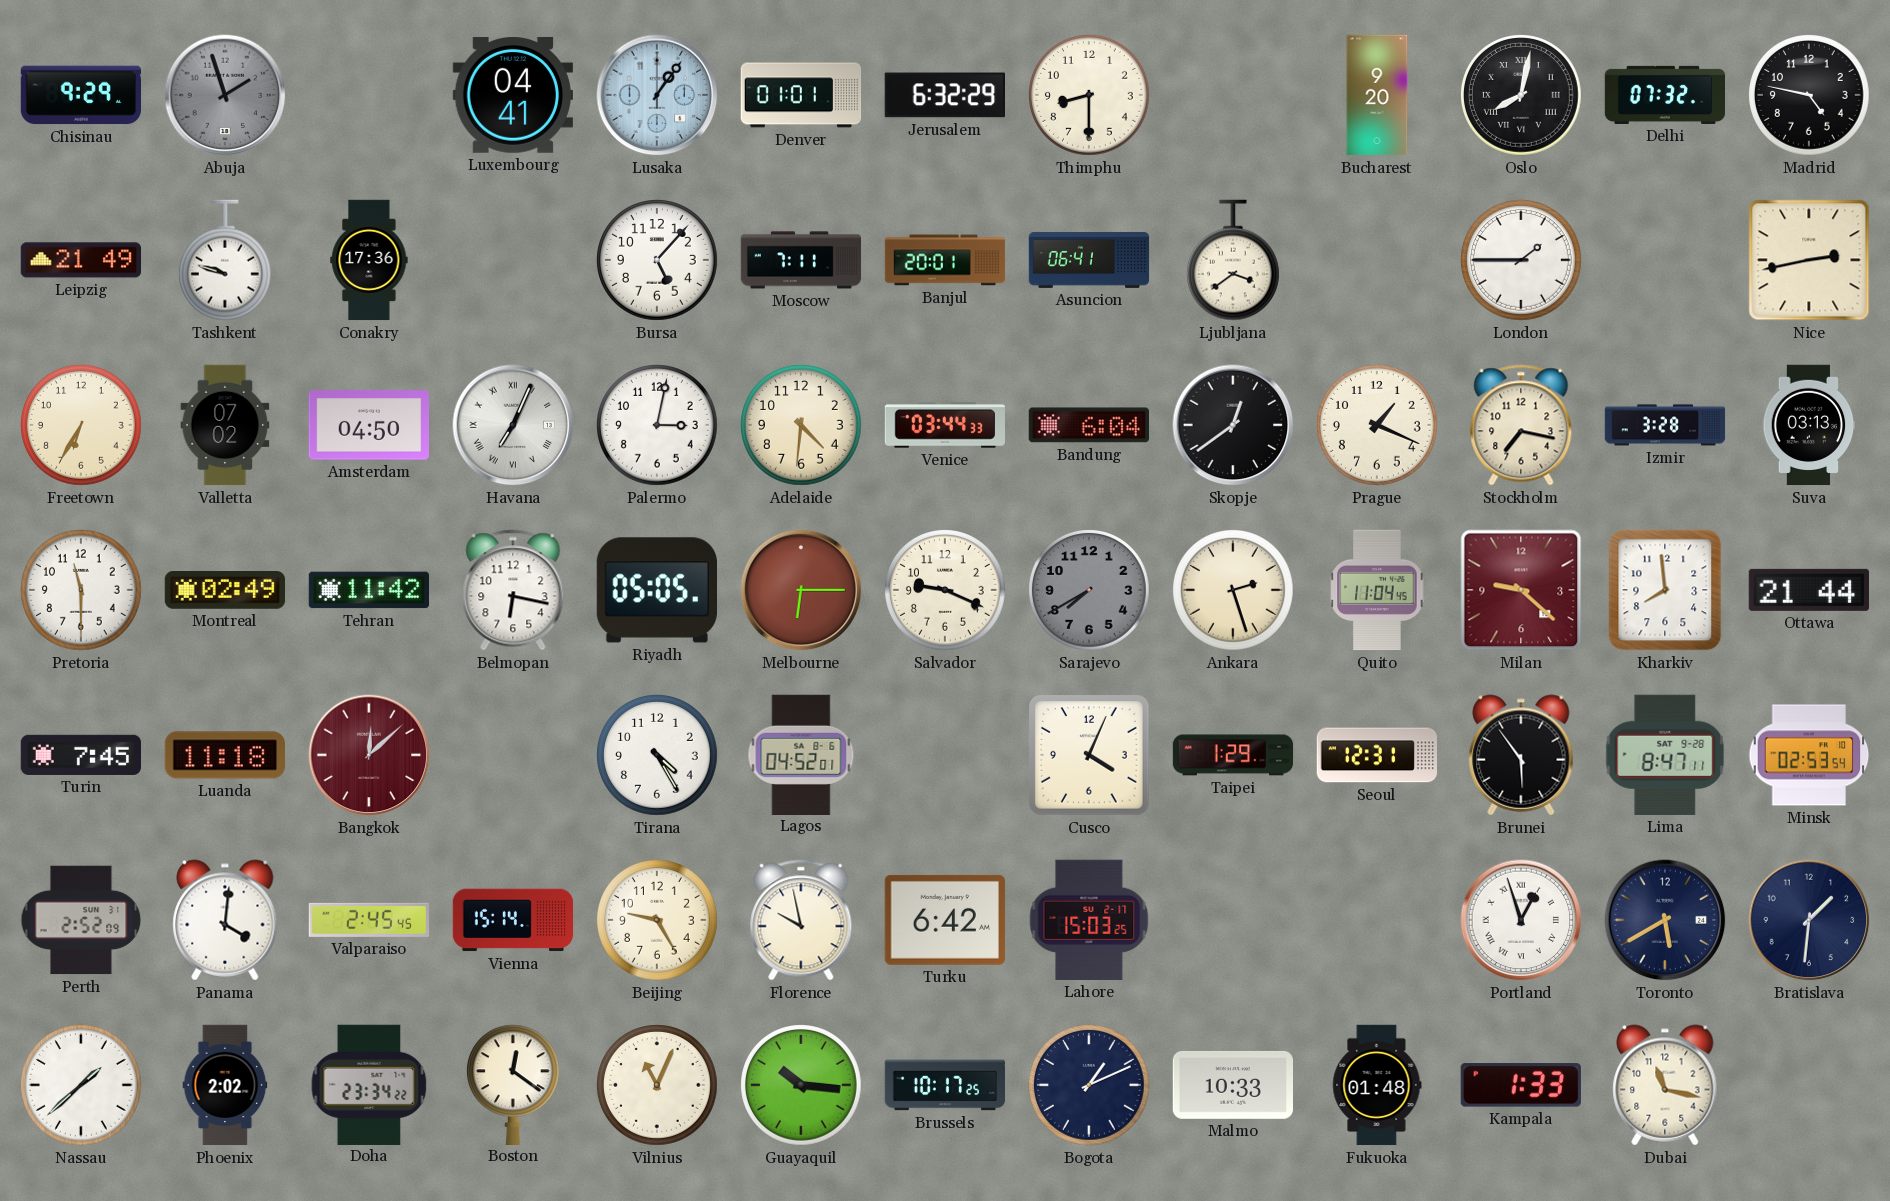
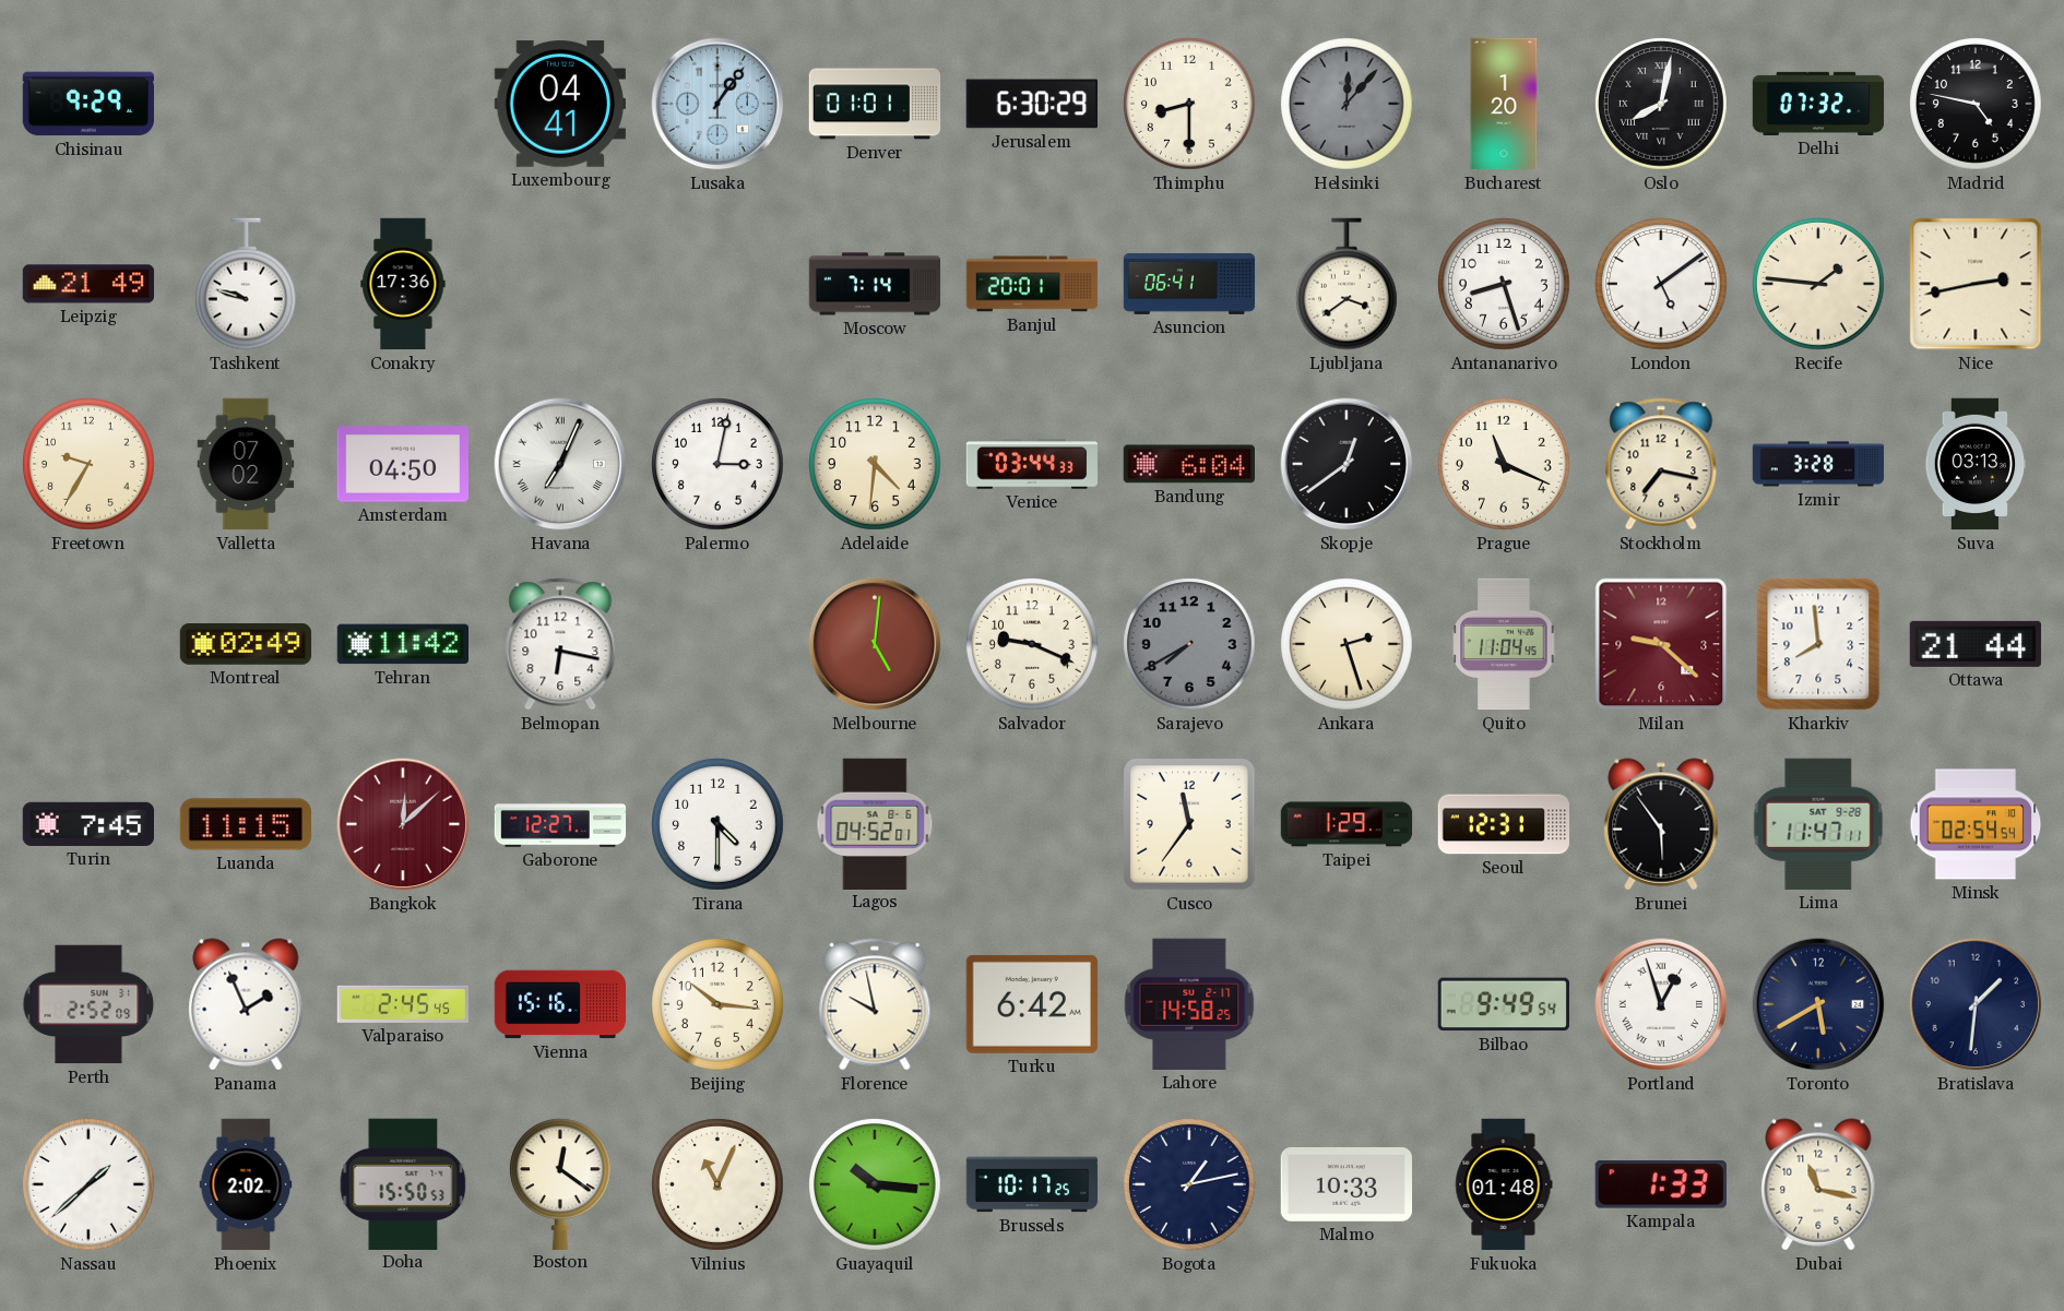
Abuja: 1:57 -> none (225, 95)
Jerusalem: 6:32 -> 6:30 (1031, 104)
Helsinki: none -> 12:07 (1348, 105)
Bucharest: 9:20 -> 1:20 (1504, 104)
Bursa: 5:07 -> none (658, 261)
Moscow: 7:11 -> 7:14 (875, 284)
Antananarivo: none -> 8:27 (1505, 285)
London: 1:45 -> 5:09 (1662, 285)
Recife: none -> 1:46 (1819, 285)
Freetown: 6:35 -> 9:35 (90, 465)
Prague: 1:19 -> 11:19 (1505, 465)
Pretoria: 11:30 -> none (82, 591)
Riyadh: 05:05 -> none (656, 590)
Melbourne: 6:15 -> 5:01 (875, 644)
Luanda: 11:18 -> 11:15 (245, 824)
Gaborone: none -> 12:27 (560, 824)
Tirana: 4:25 -> 4:30 (719, 825)
Cusco: 4:04 -> 11:36 (1189, 824)
Lima: 8:47 -> 11:47 (1818, 824)
Minsk: 02:53 -> 02:54 (1976, 824)
Panama: 4:01 -> 1:56 (246, 1004)
Vienna: 15:14 -> 15:16 (560, 1004)
Beijing: 9:25 -> 10:16 (719, 1005)
Lahore: 15:03 -> 14:58 (1189, 1004)
Bilbao: none -> 9:49 (1504, 1004)
Doha: 23:34 -> 15:50 (403, 1183)
Bogota: 1:11 -> 1:13 (1190, 1185)
